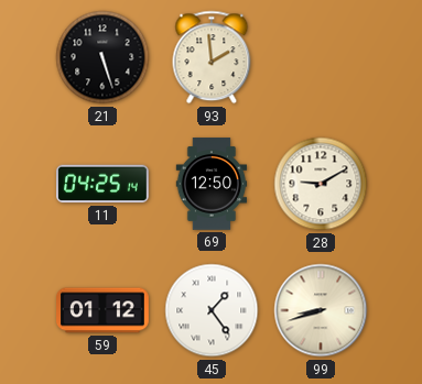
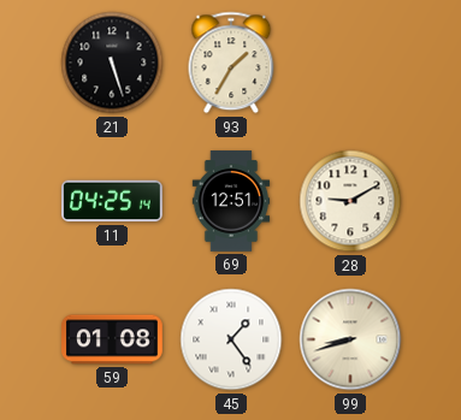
93: 1:59 -> 1:35 (231, 63)
69: 12:50 -> 12:51 (231, 201)
59: 01:12 -> 01:08 (112, 339)
